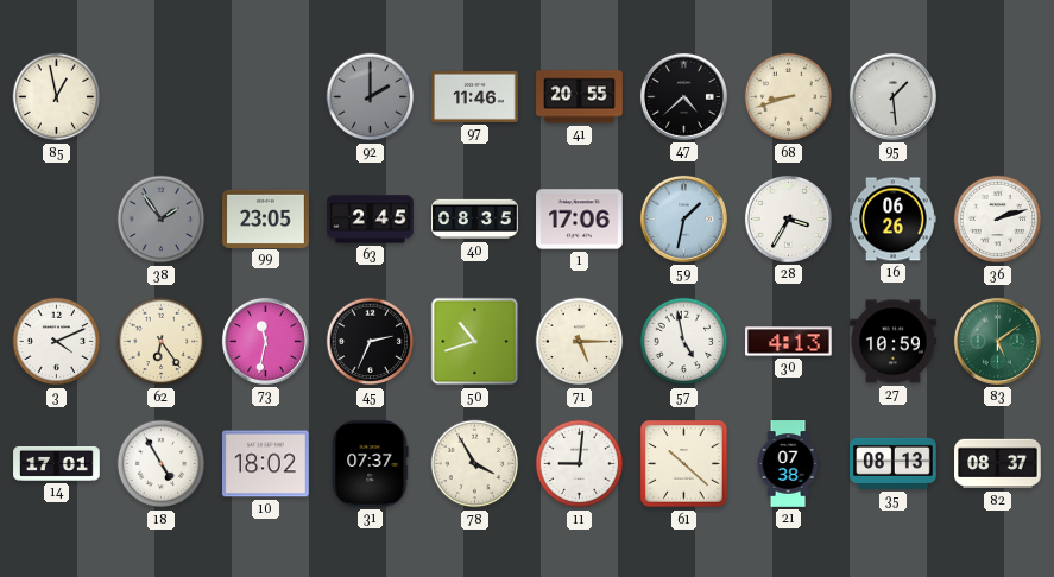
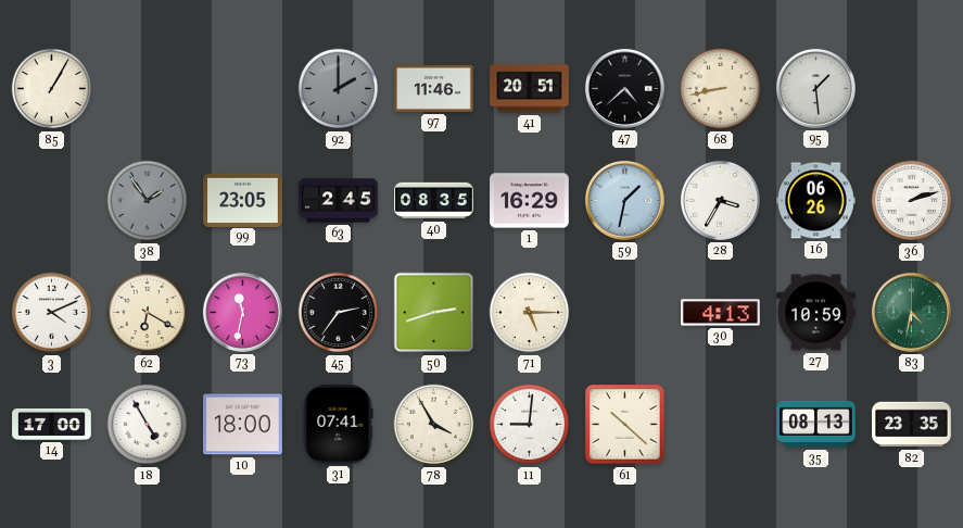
85: 12:58 -> 1:05 (52, 89)
41: 20:55 -> 20:51 (530, 89)
68: 8:42 -> 8:43 (721, 89)
1: 17:06 -> 16:29 (530, 201)
62: 6:24 -> 6:20 (148, 313)
45: 2:34 -> 2:36 (339, 313)
50: 10:42 -> 2:42 (434, 313)
57: 4:58 -> none (684, 342)
83: 5:09 -> 4:32 (911, 312)
14: 17:01 -> 17:00 (52, 424)
10: 18:02 -> 18:00 (243, 425)
31: 07:37 -> 07:41 (339, 425)
21: 07:38 -> none (788, 464)
82: 08:37 -> 23:35 (912, 425)
